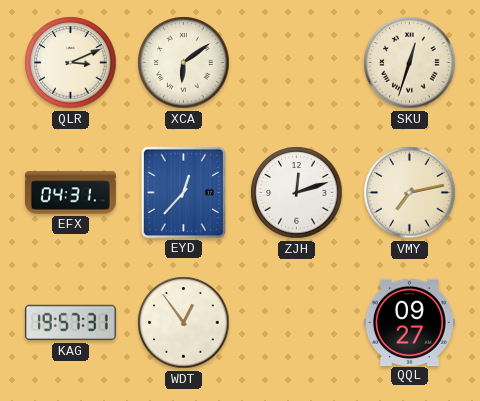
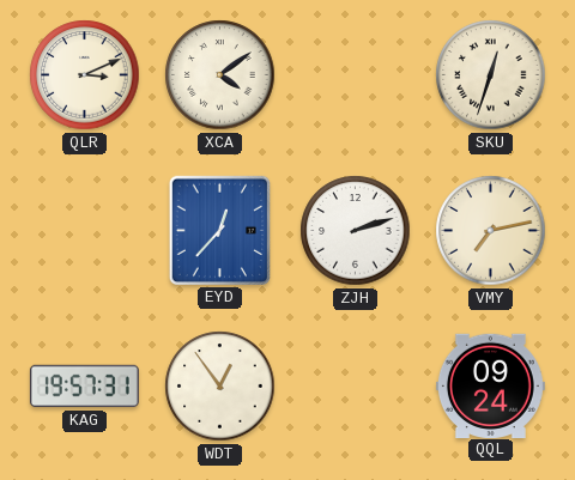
XCA: 6:09 -> 4:09 (220, 75)
EFX: 04:31 -> none (70, 193)
ZJH: 12:12 -> 2:12 (356, 231)
QQL: 09:27 -> 09:24 (490, 385)
